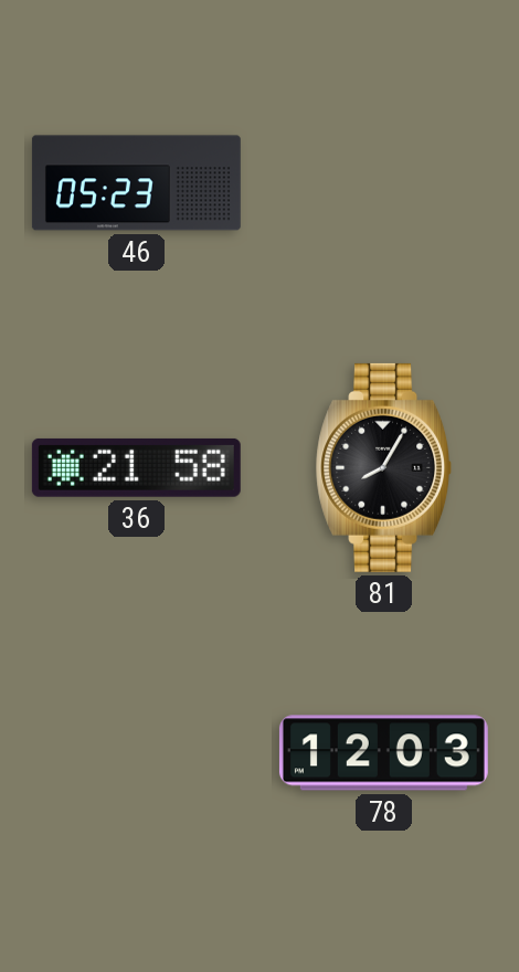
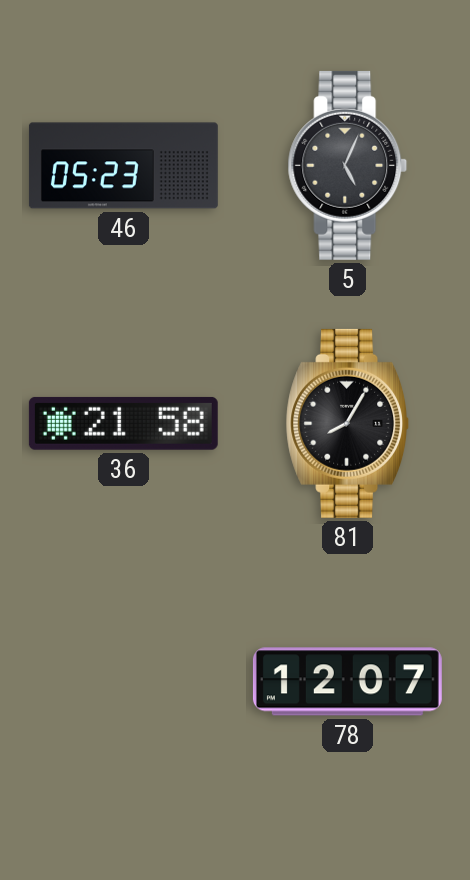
5: none -> 5:04 (348, 165)
78: 12:03 -> 12:07 (347, 682)
